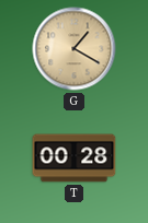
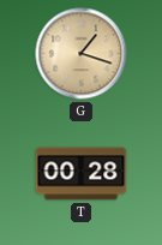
G: 1:20 -> 1:18 (82, 54)
